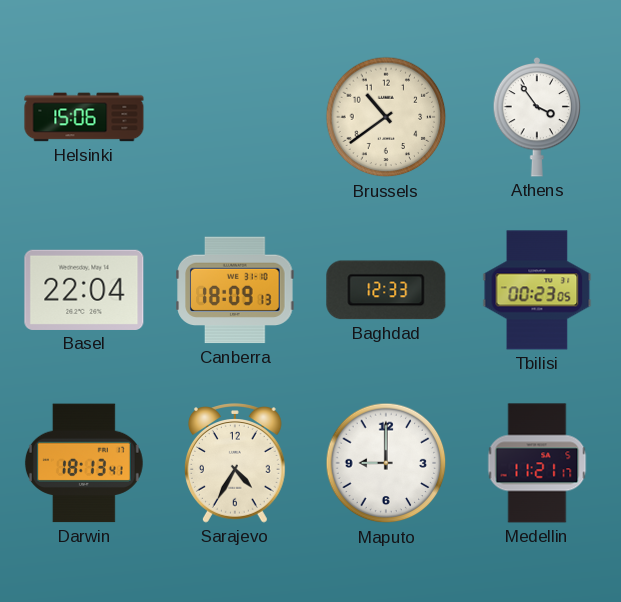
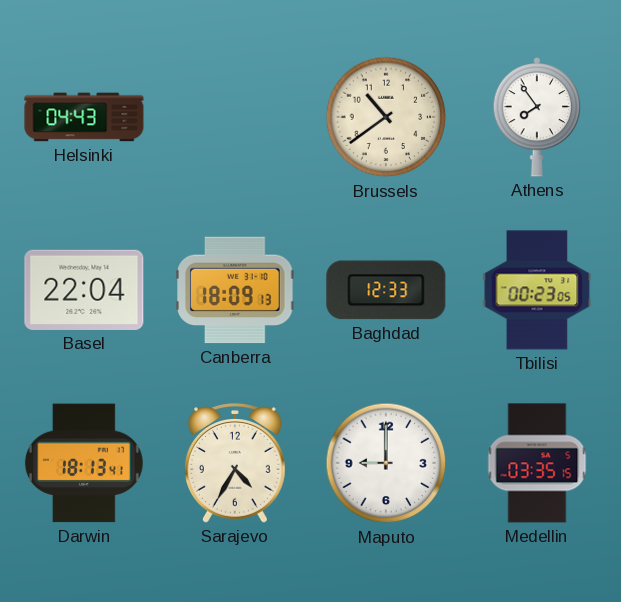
Helsinki: 15:06 -> 04:43 (84, 117)
Athens: 3:54 -> 7:54 (537, 117)
Medellin: 11:21 -> 03:35 (537, 463)
